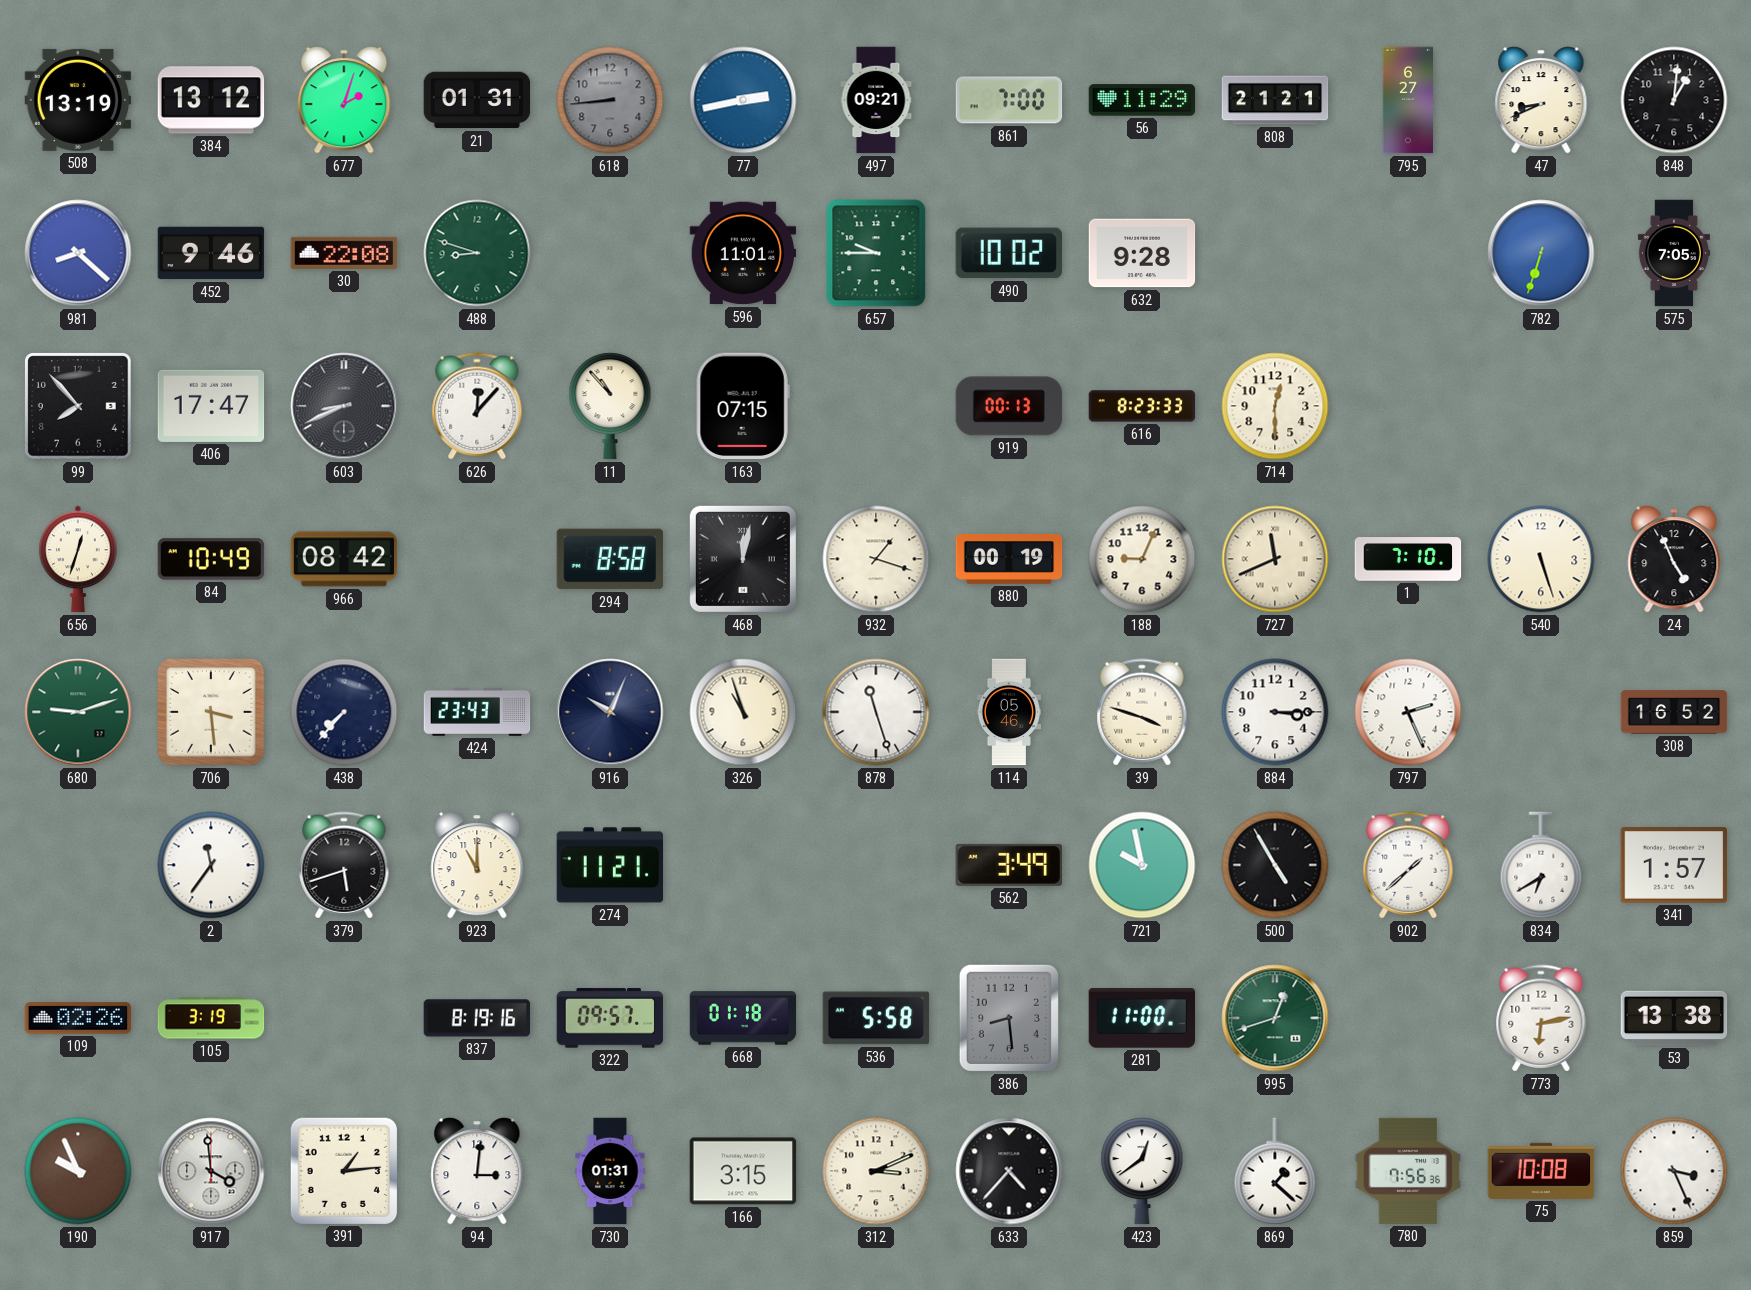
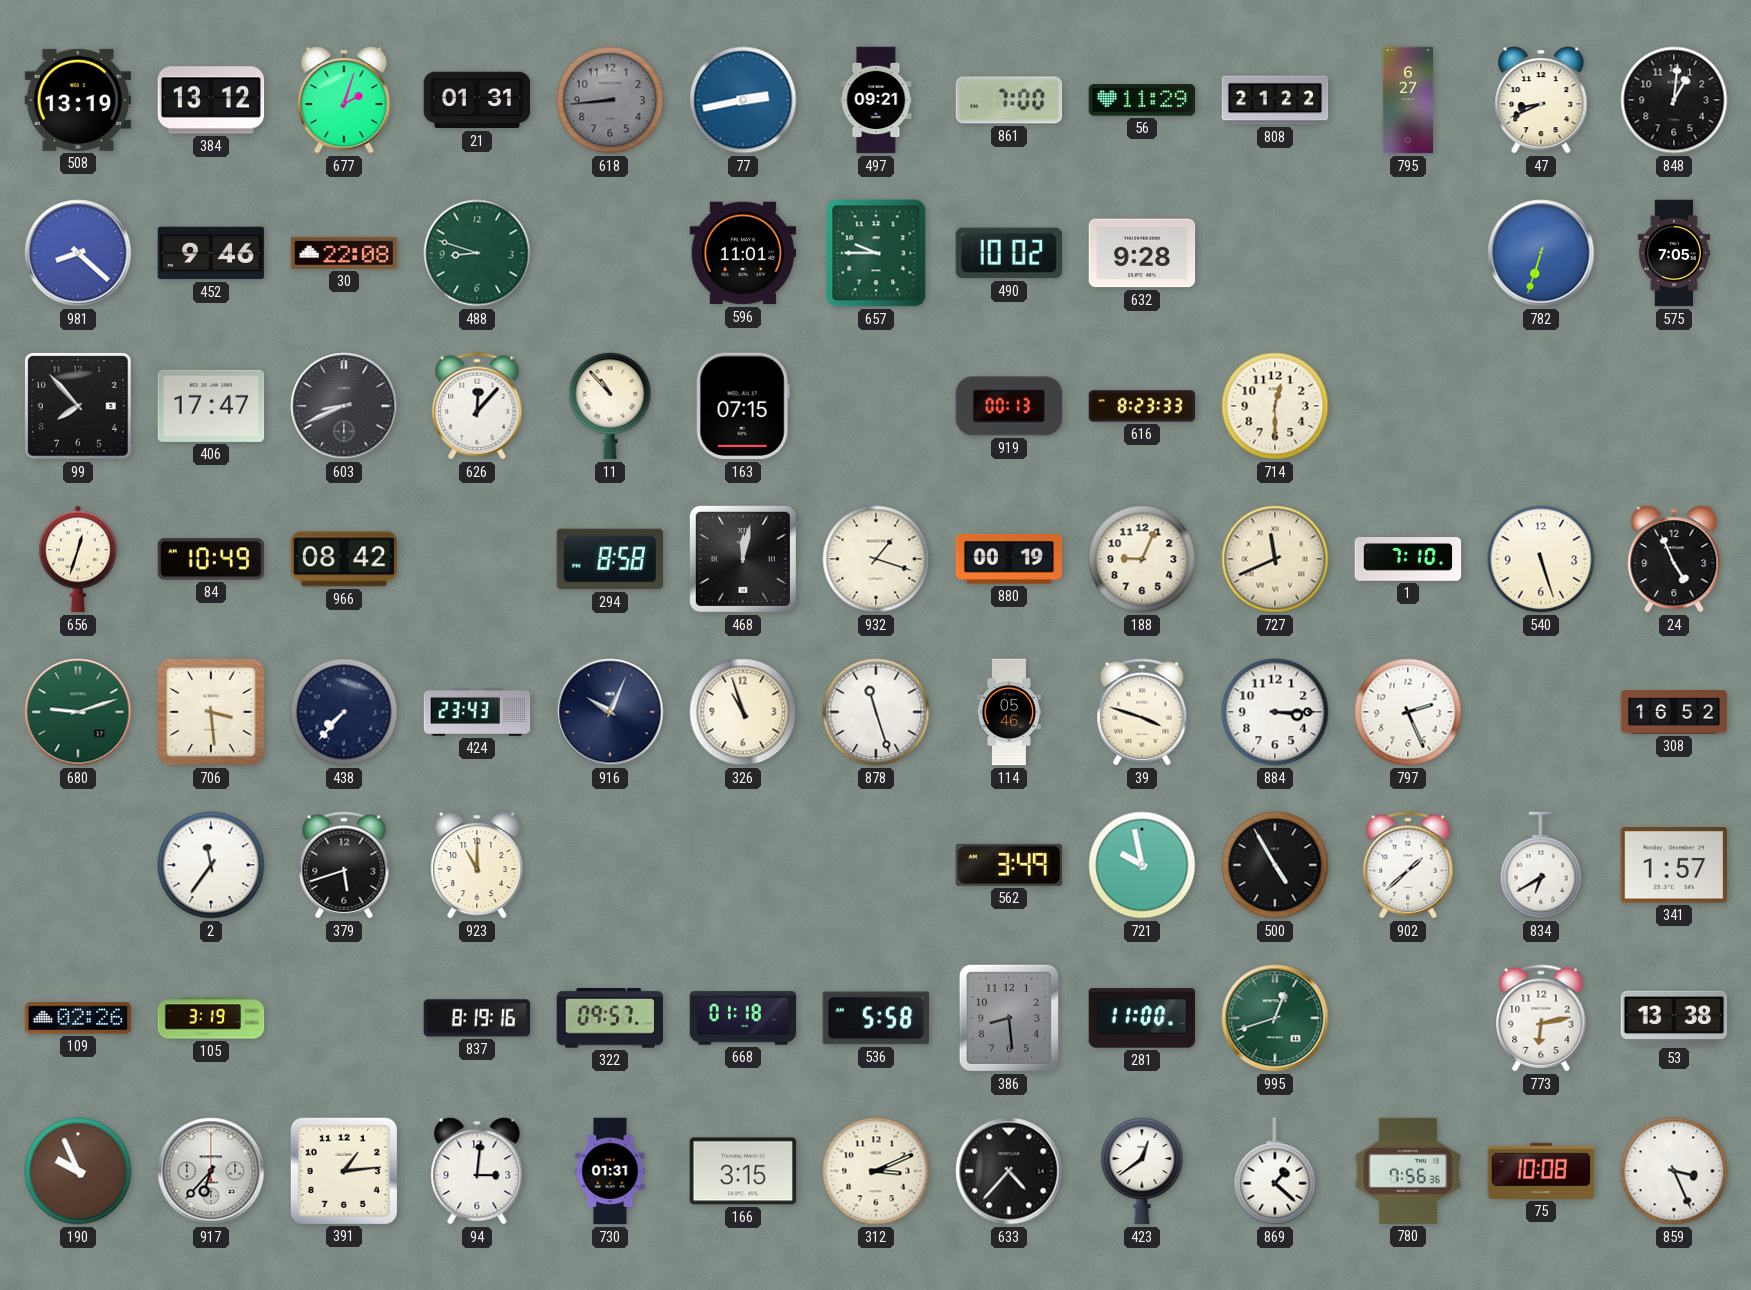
808: 21:21 -> 21:22 (1275, 100)
274: 11:21 -> none (610, 865)
917: 3:59 -> 6:37 (211, 1171)
